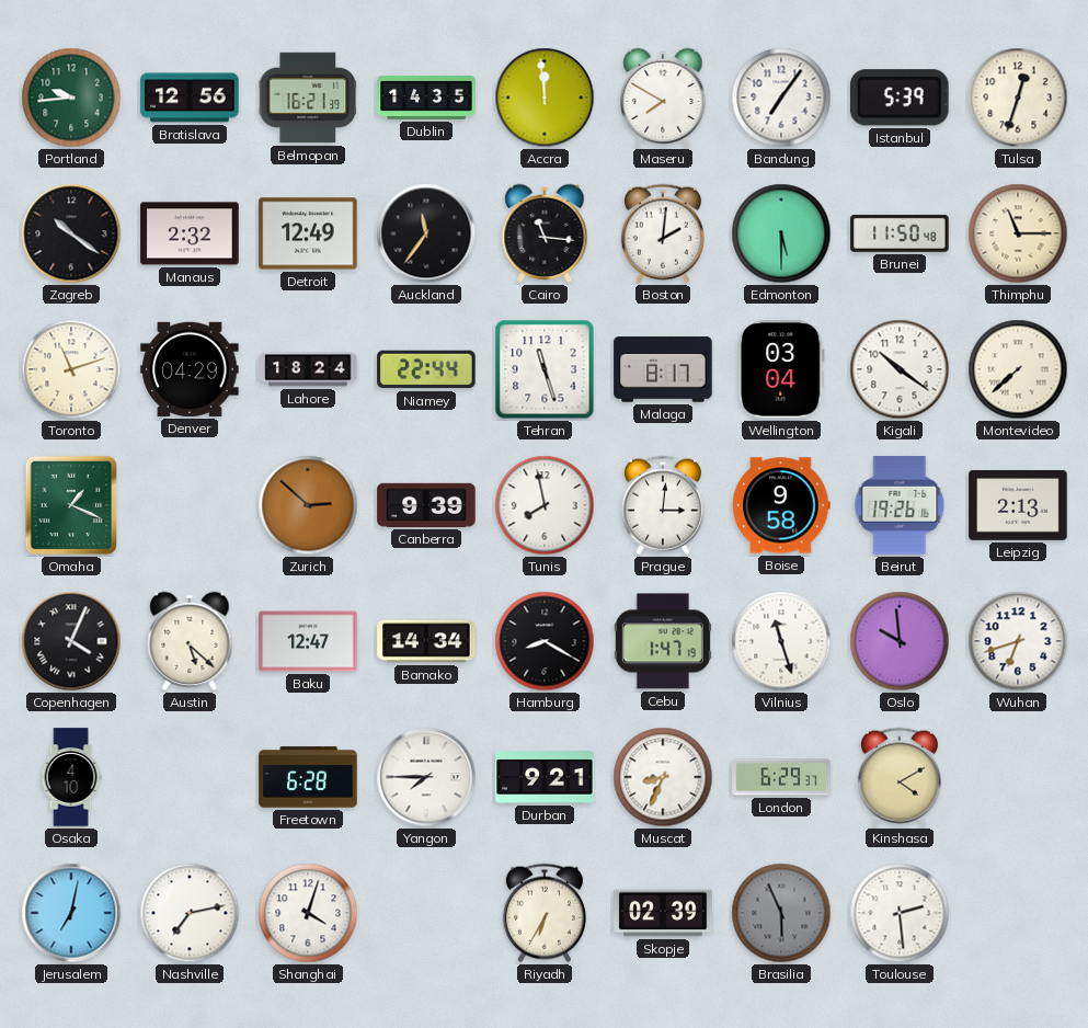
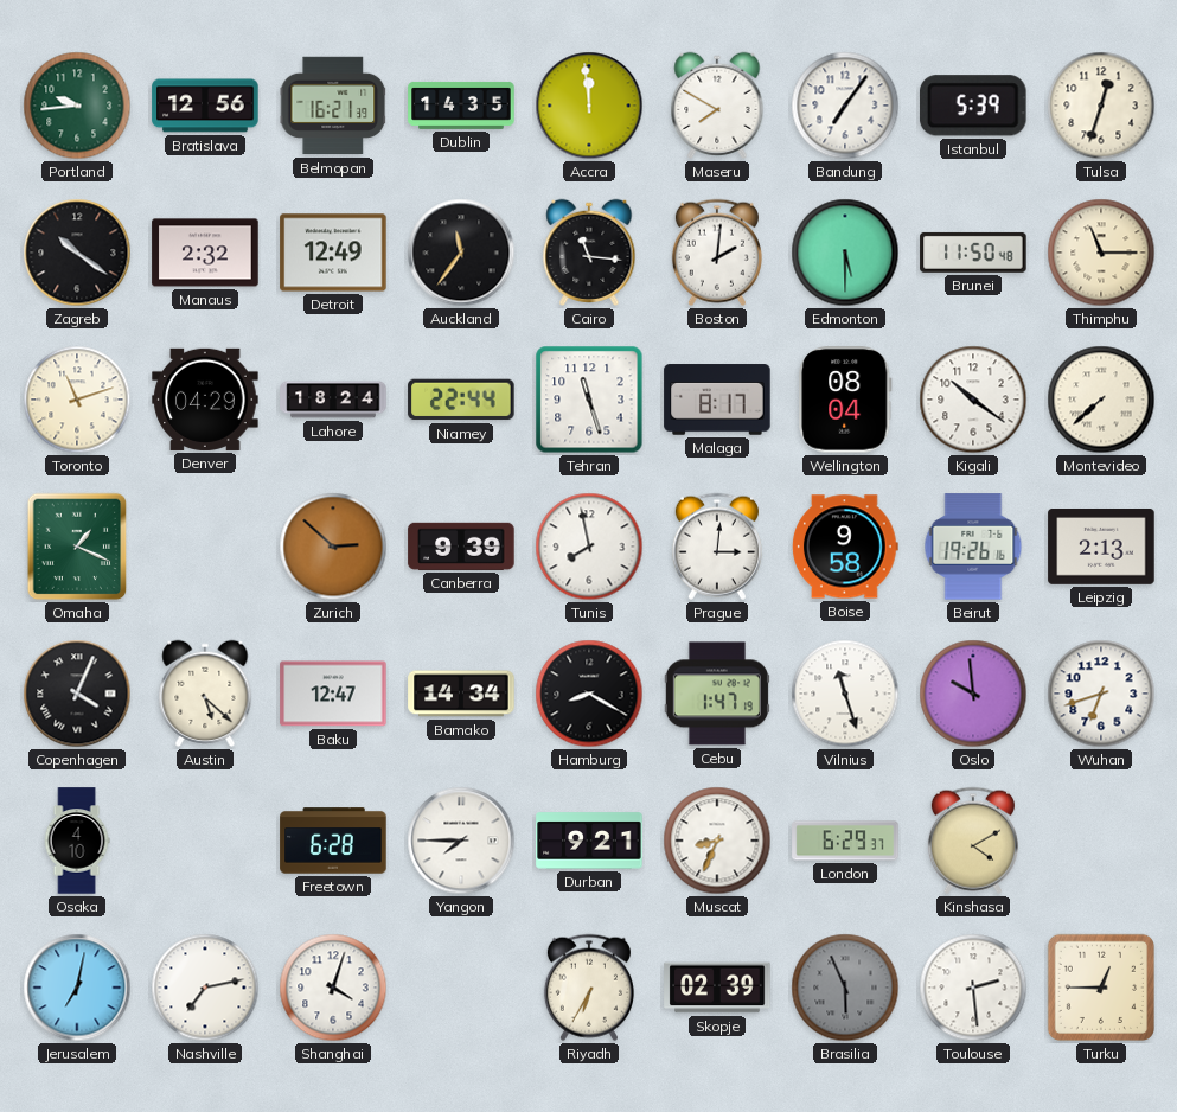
Wellington: 03:04 -> 08:04 (846, 400)
Turku: none -> 12:45 (1101, 988)
